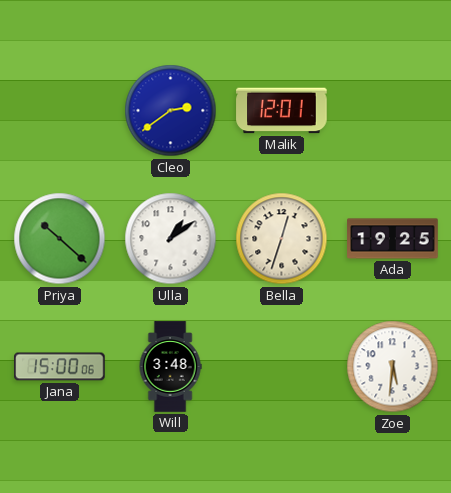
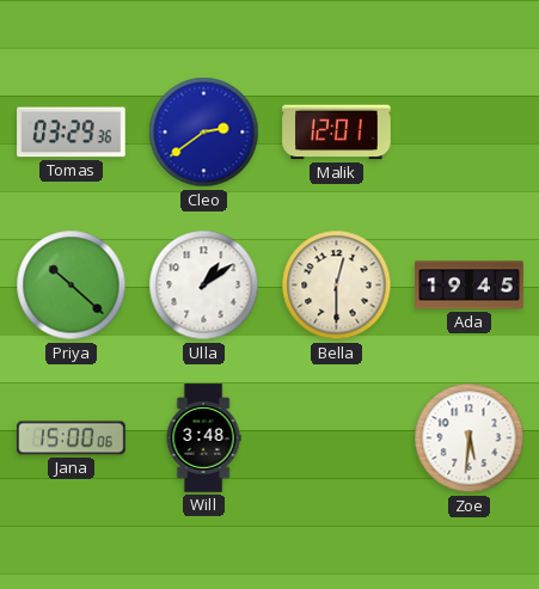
Tomas: none -> 03:29 (72, 133)
Bella: 12:33 -> 12:30 (337, 286)
Ada: 19:25 -> 19:45 (470, 286)
